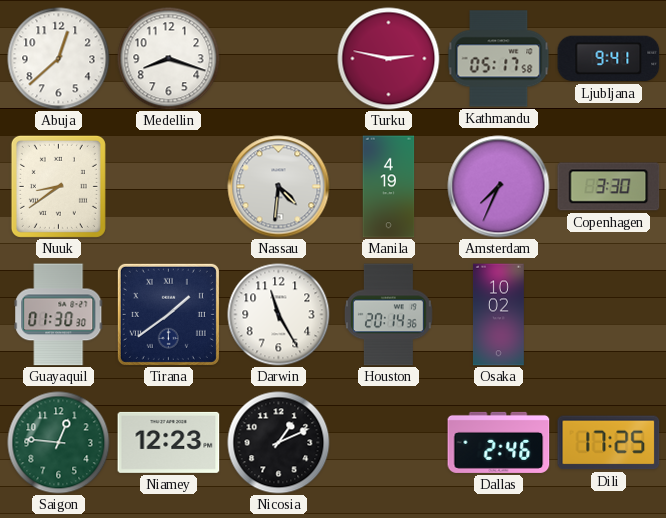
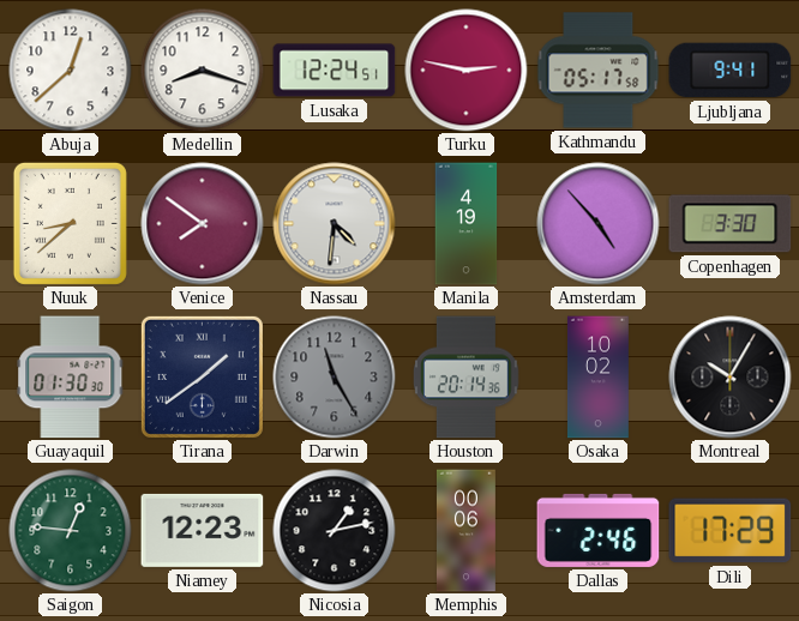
Lusaka: none -> 12:24 (335, 71)
Nuuk: 8:39 -> 8:38 (70, 223)
Venice: none -> 7:51 (203, 224)
Amsterdam: 7:34 -> 4:53 (599, 224)
Darwin dial: white -> grey (335, 378)
Montreal: none -> 10:05 (731, 378)
Nicosia: 1:11 -> 1:13 (335, 531)
Memphis: none -> 00:06 (465, 531)
Dili: 17:25 -> 17:29 (731, 531)
